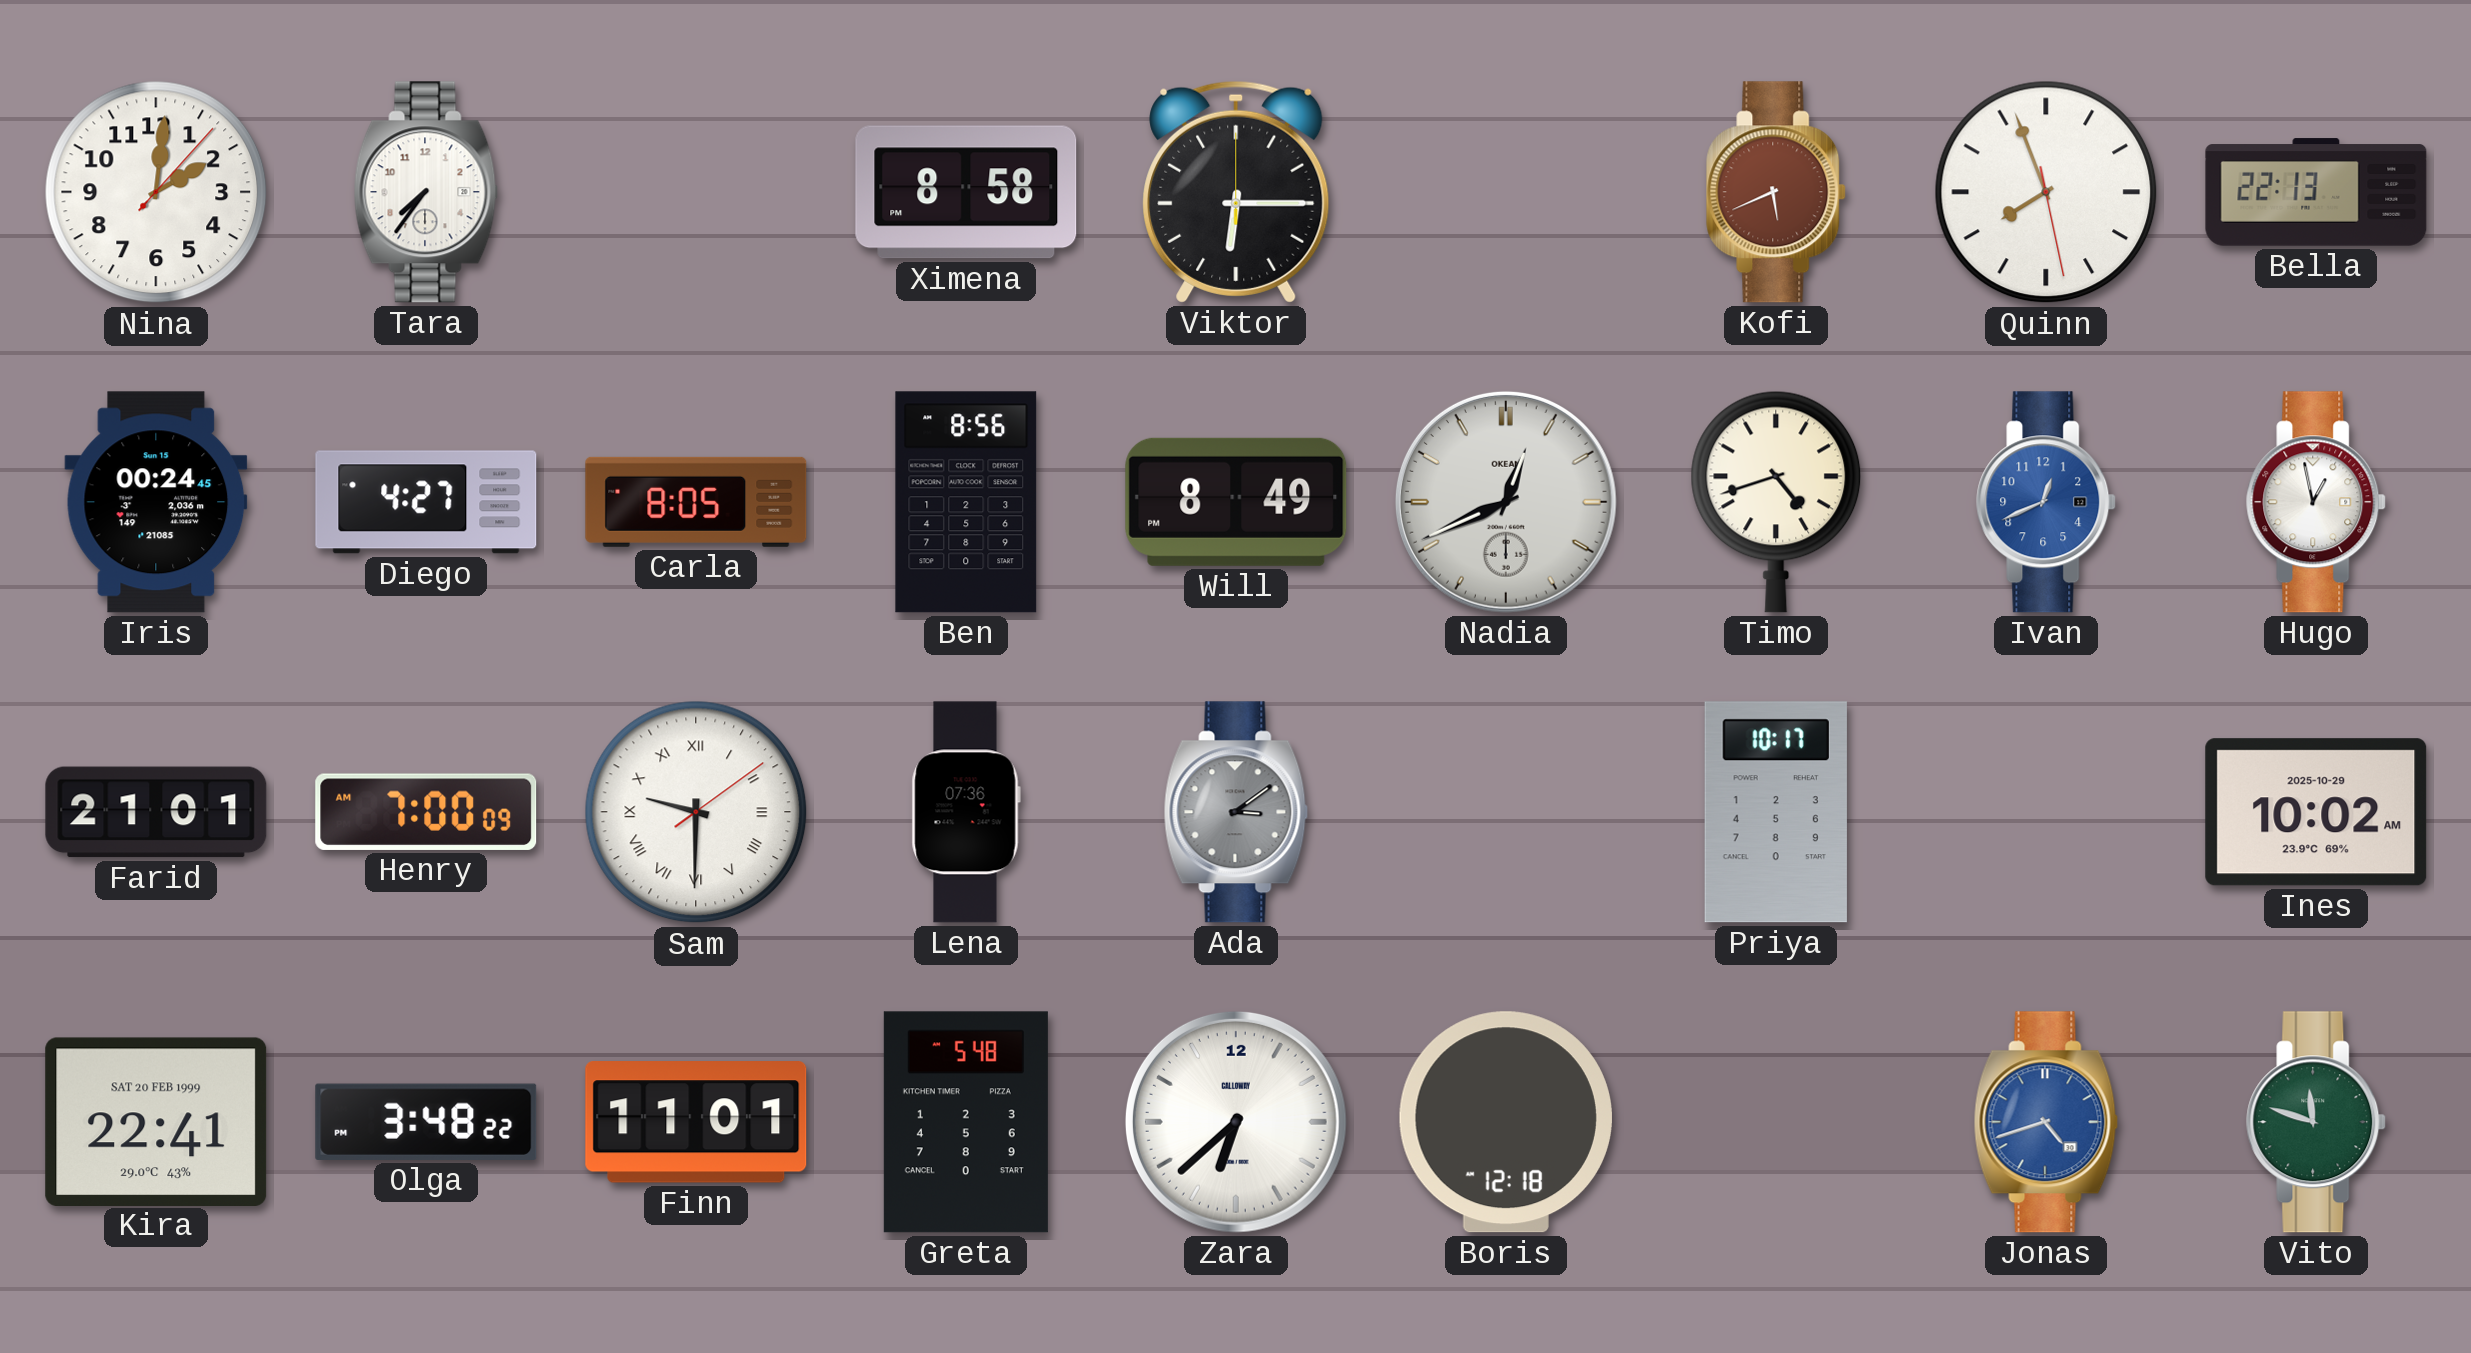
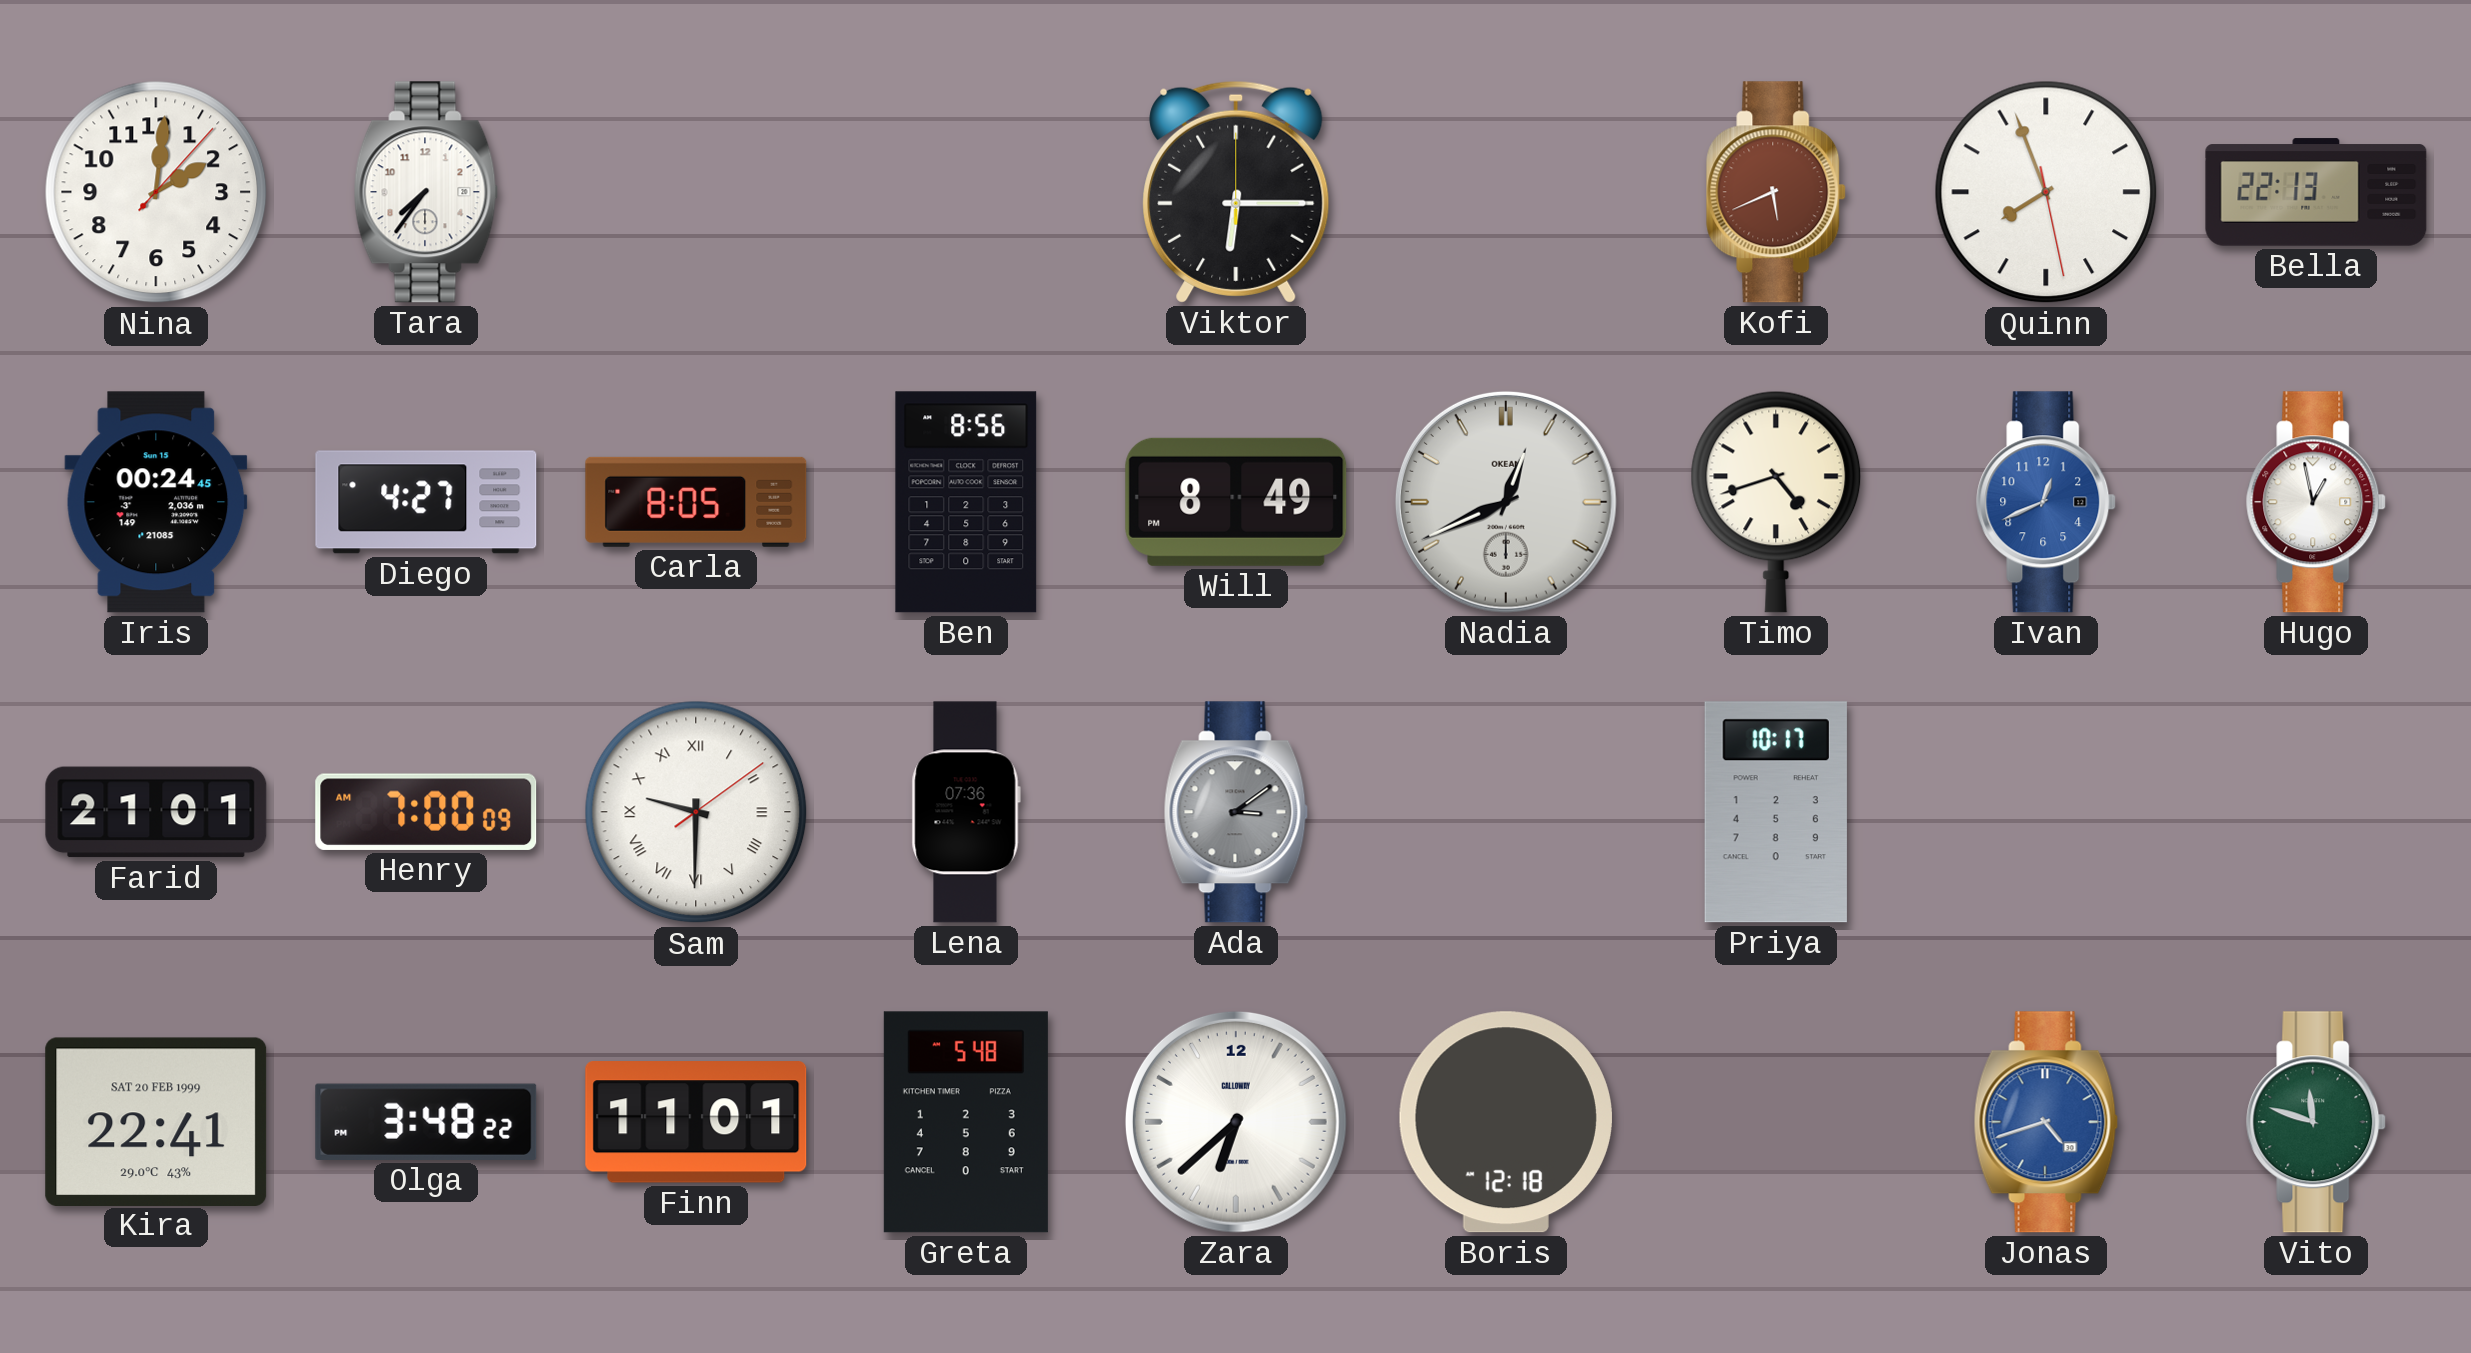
Ximena: 8:58 -> none (966, 192)
Ines: 10:02 -> none (2316, 812)
